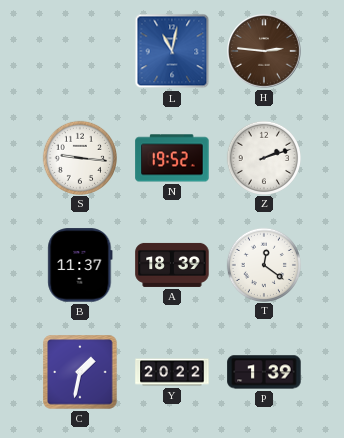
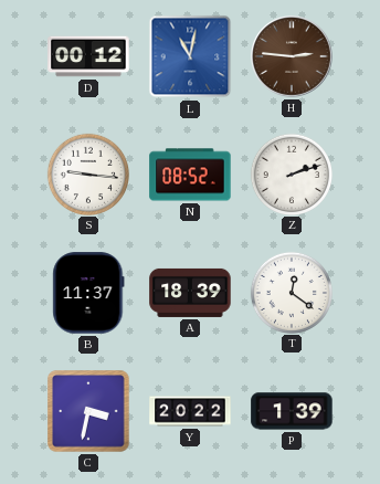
D: none -> 00:12 (88, 56)
N: 19:52 -> 08:52 (190, 175)
C: 1:32 -> 3:32 (88, 411)
